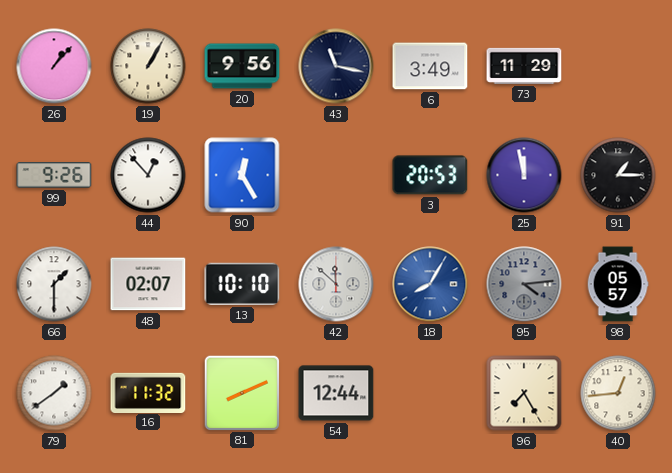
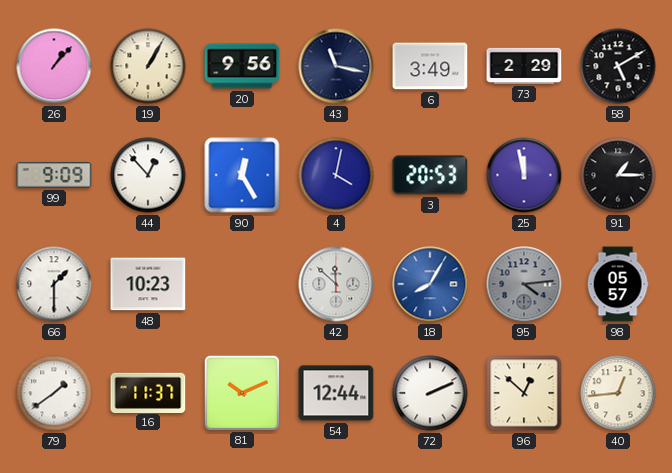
73: 11:29 -> 2:29 (524, 66)
58: none -> 5:10 (618, 66)
99: 9:26 -> 9:09 (54, 175)
4: none -> 4:02 (336, 175)
48: 02:07 -> 10:23 (148, 284)
13: 10:10 -> none (242, 284)
16: 11:32 -> 11:37 (148, 392)
81: 8:11 -> 10:11 (241, 392)
72: none -> 2:11 (430, 393)
96: 7:25 -> 12:52 (524, 393)
